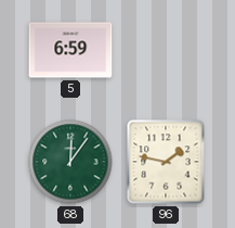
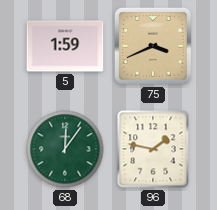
5: 6:59 -> 1:59 (65, 46)
75: none -> 3:41 (153, 46)
